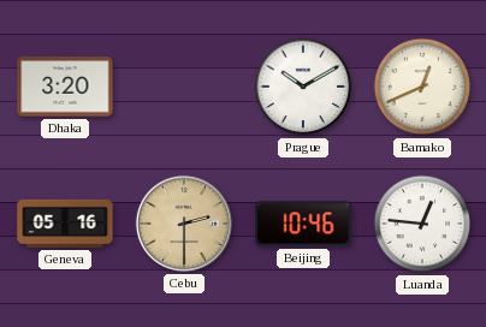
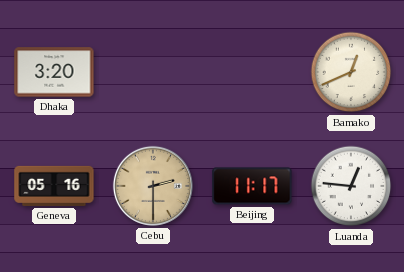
Prague: 10:10 -> none (303, 87)
Beijing: 10:46 -> 11:17 (252, 186)
